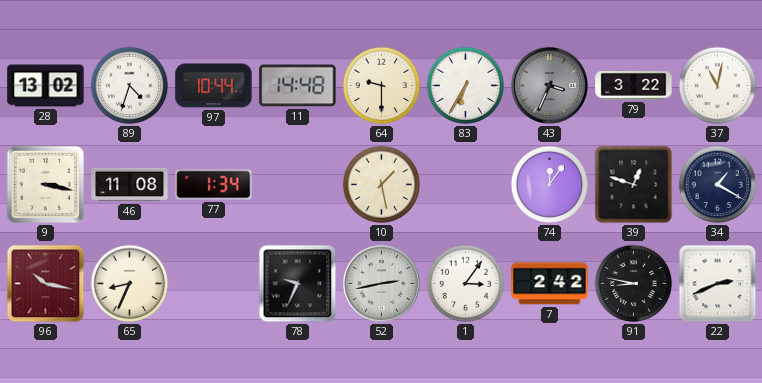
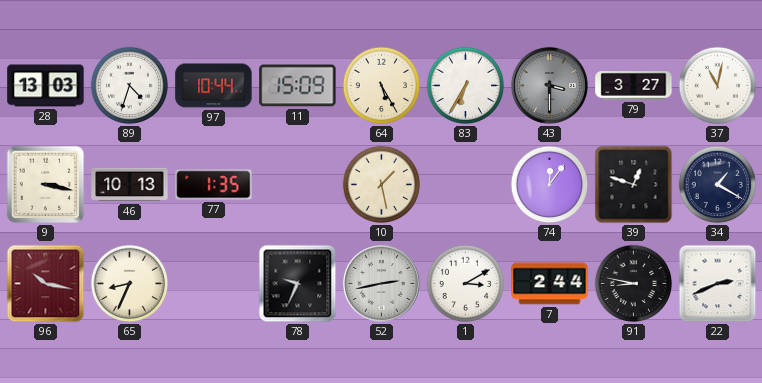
28: 13:02 -> 13:03 (46, 86)
11: 14:48 -> 15:09 (298, 86)
64: 9:30 -> 5:25 (382, 86)
43: 3:34 -> 3:30 (549, 85)
79: 3:22 -> 3:27 (634, 86)
46: 11:08 -> 10:13 (130, 185)
77: 1:34 -> 1:35 (214, 185)
1: 3:06 -> 3:10 (466, 284)
7: 2:42 -> 2:44 (550, 284)
